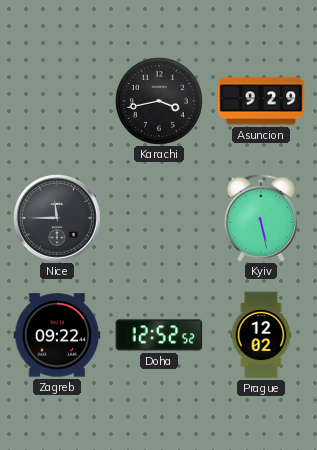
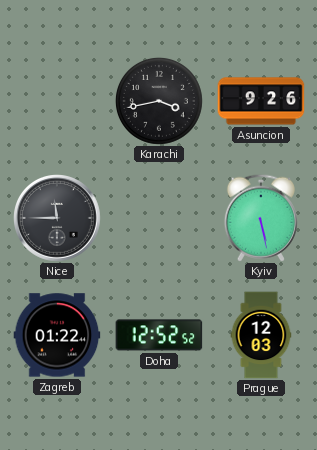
Asuncion: 9:29 -> 9:26 (261, 101)
Zagreb: 09:22 -> 01:22 (57, 335)
Prague: 12:02 -> 12:03 (261, 335)
